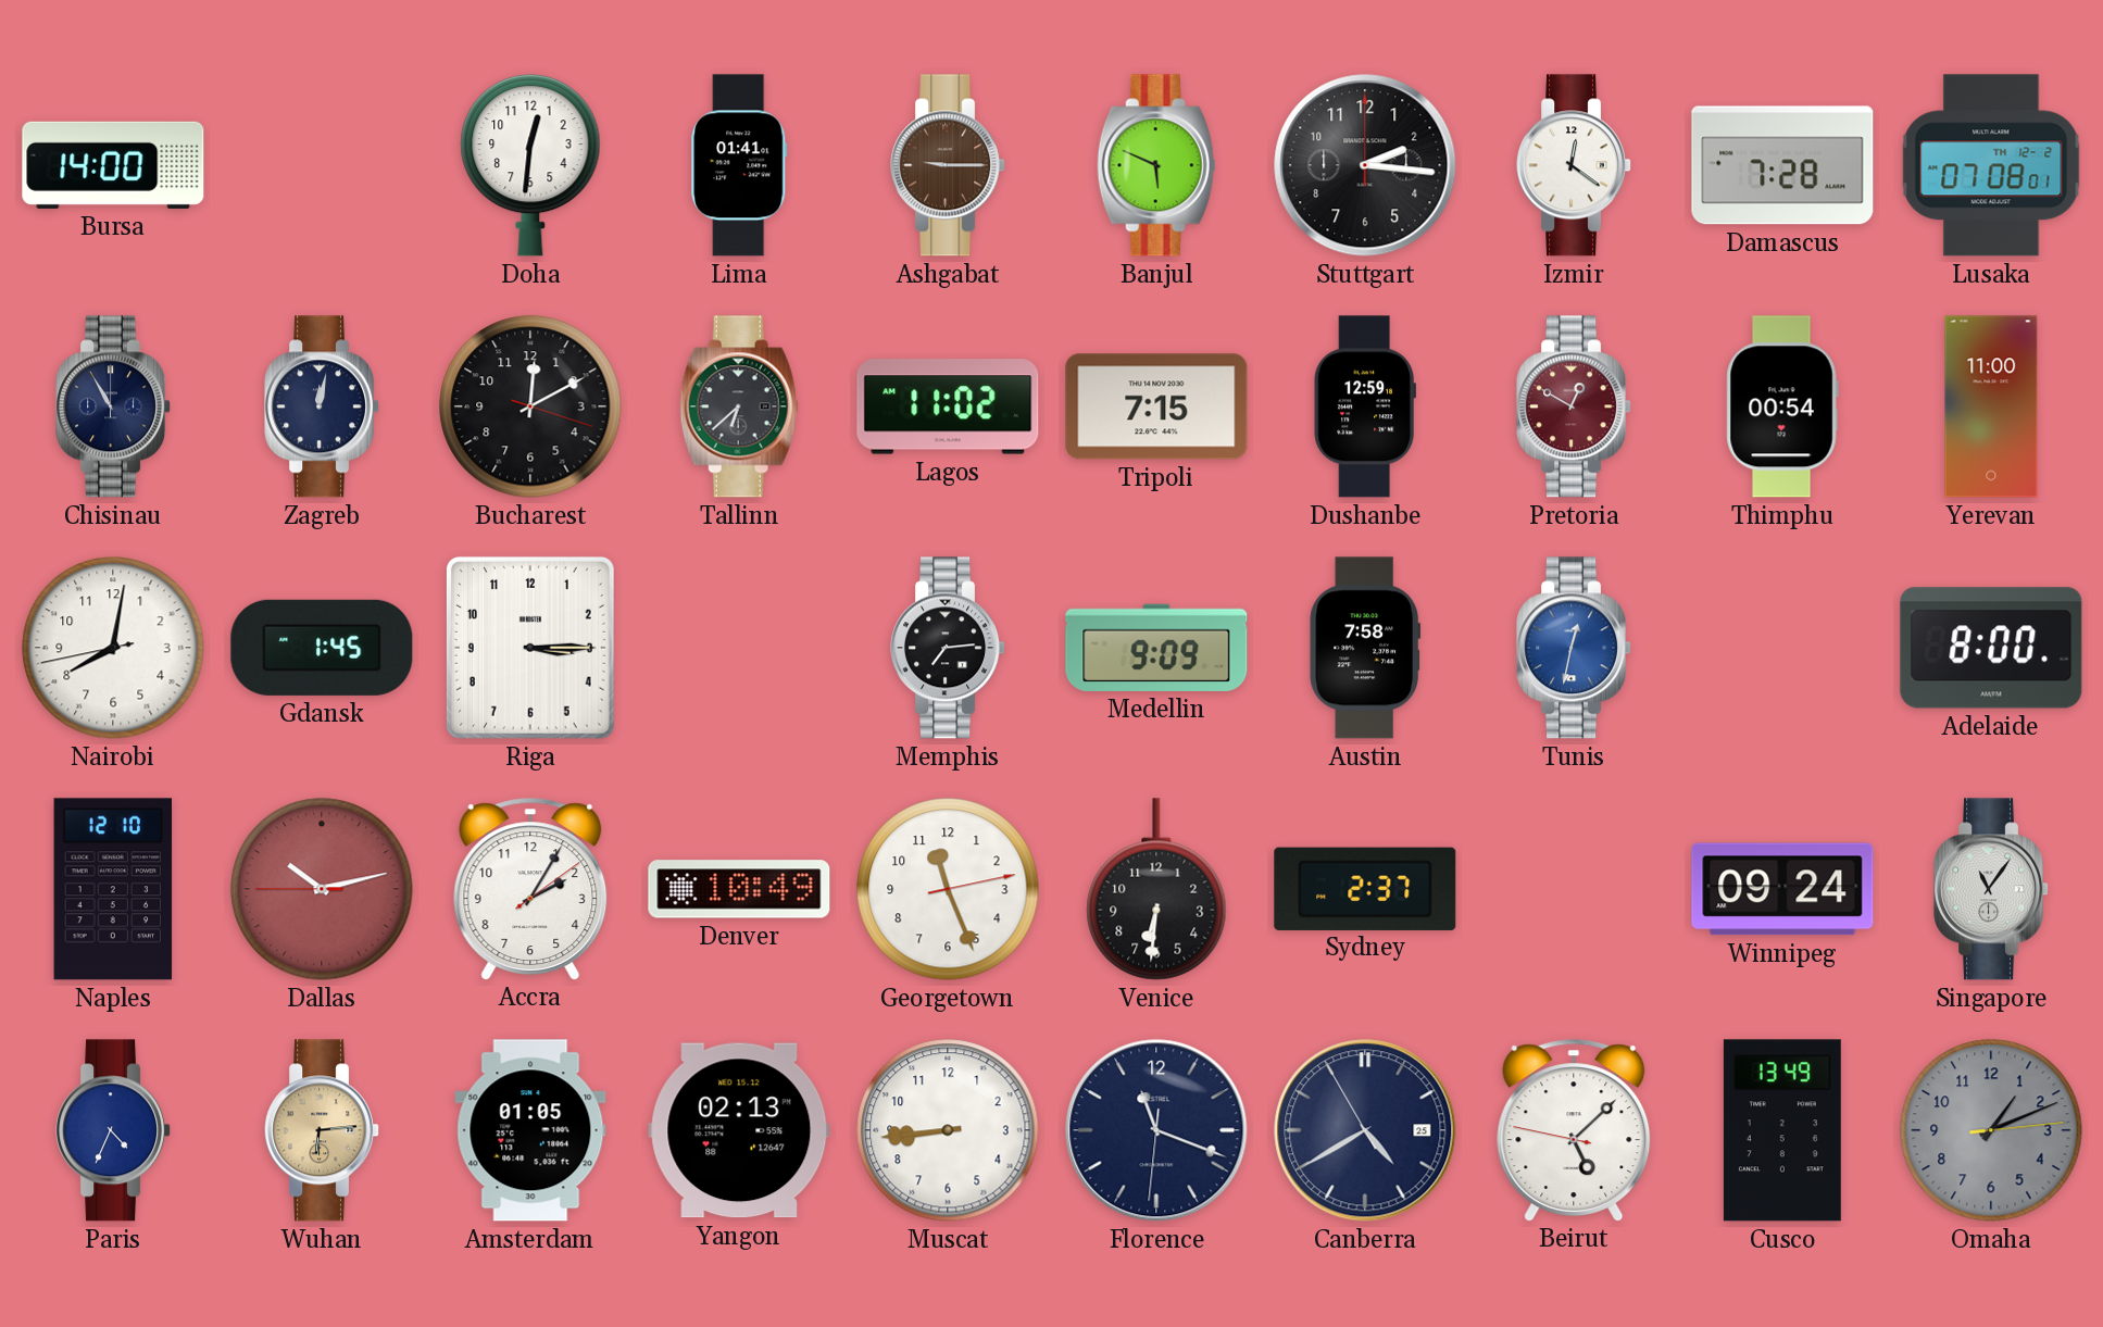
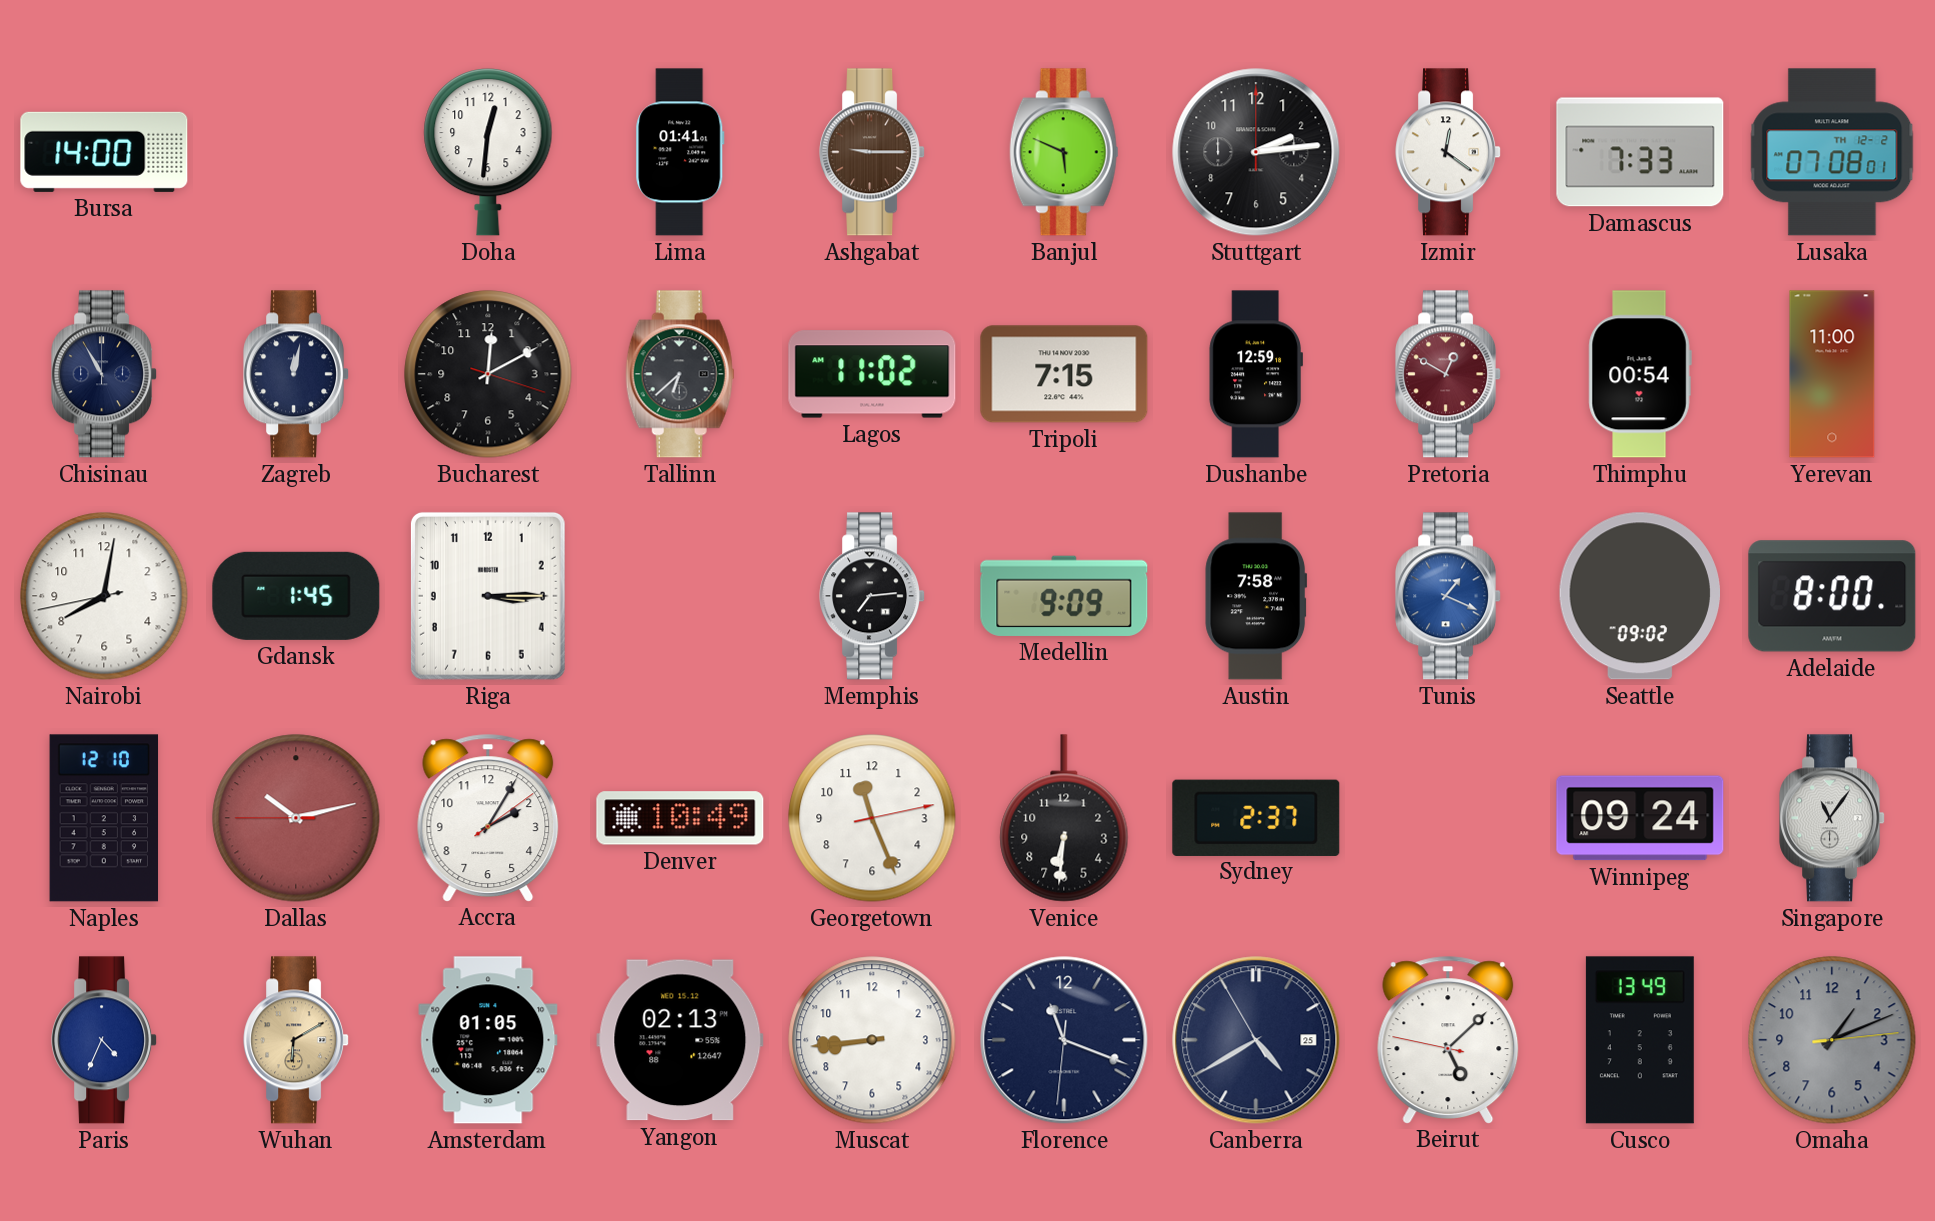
Stuttgart: 2:16 -> 2:14 (1256, 152)
Damascus: 7:28 -> 7:33 (1640, 152)
Tunis: 12:32 -> 1:19 (1449, 596)
Seattle: none -> 09:02 (1639, 596)
Wuhan: 6:14 -> 6:10 (297, 1040)
